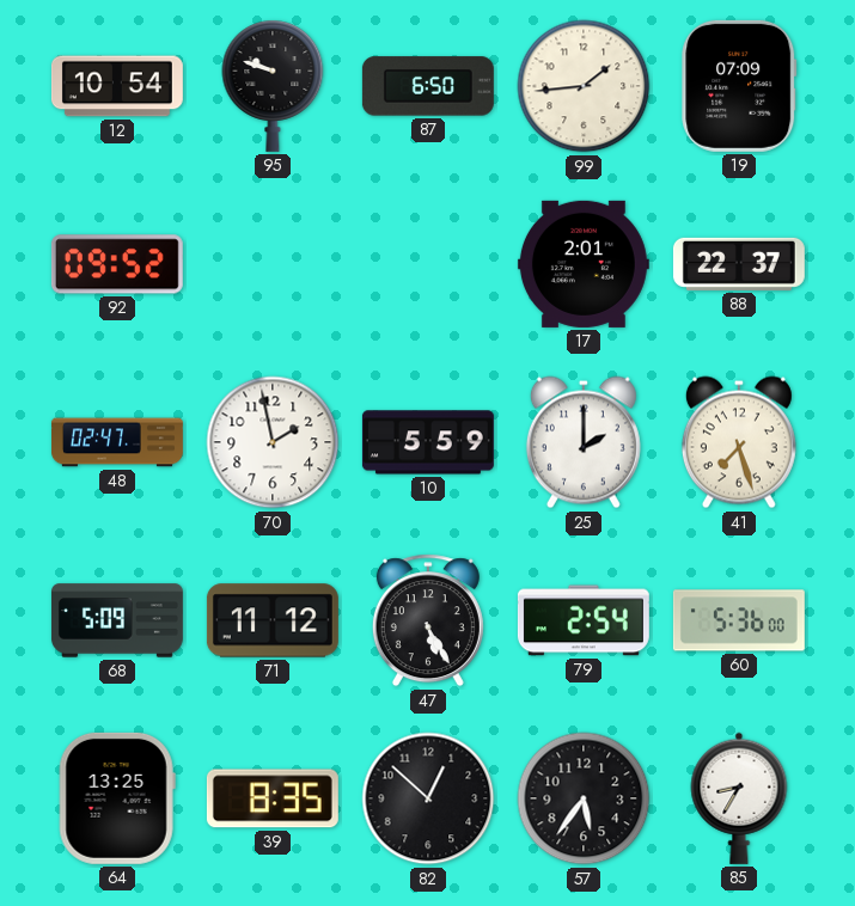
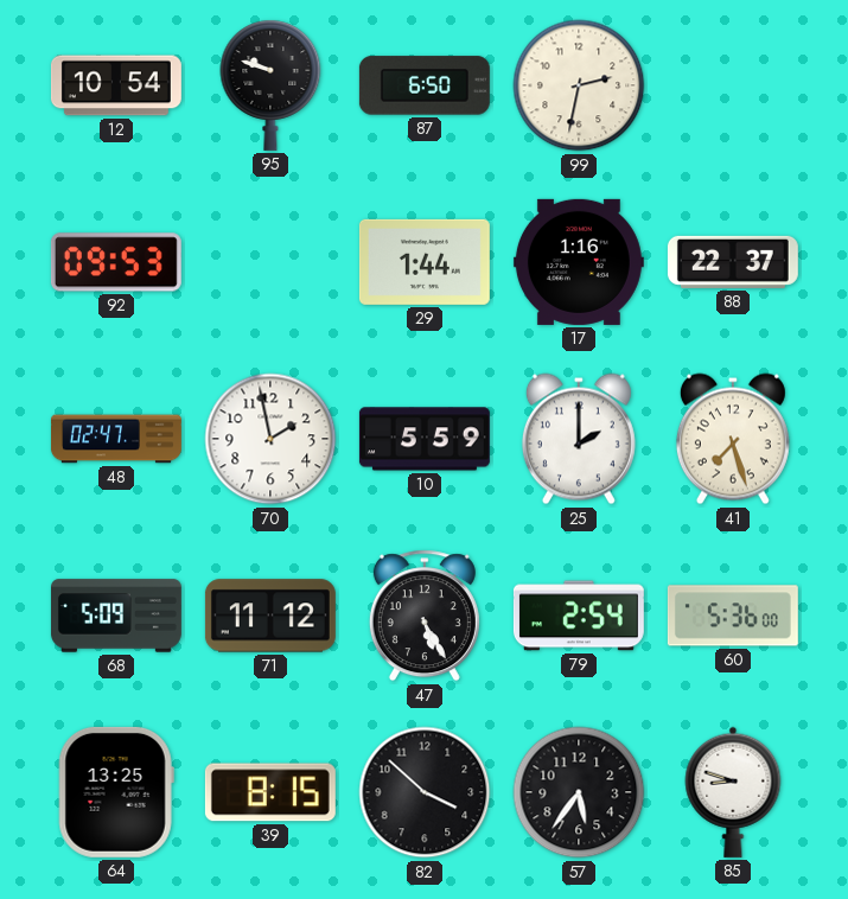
99: 1:44 -> 2:32 (579, 85)
19: 07:09 -> none (739, 86)
92: 09:52 -> 09:53 (116, 262)
29: none -> 1:44 (425, 262)
17: 2:01 -> 1:16 (579, 262)
39: 8:35 -> 8:15 (270, 792)
82: 12:52 -> 3:52 (425, 792)
85: 8:35 -> 8:48 (733, 792)
